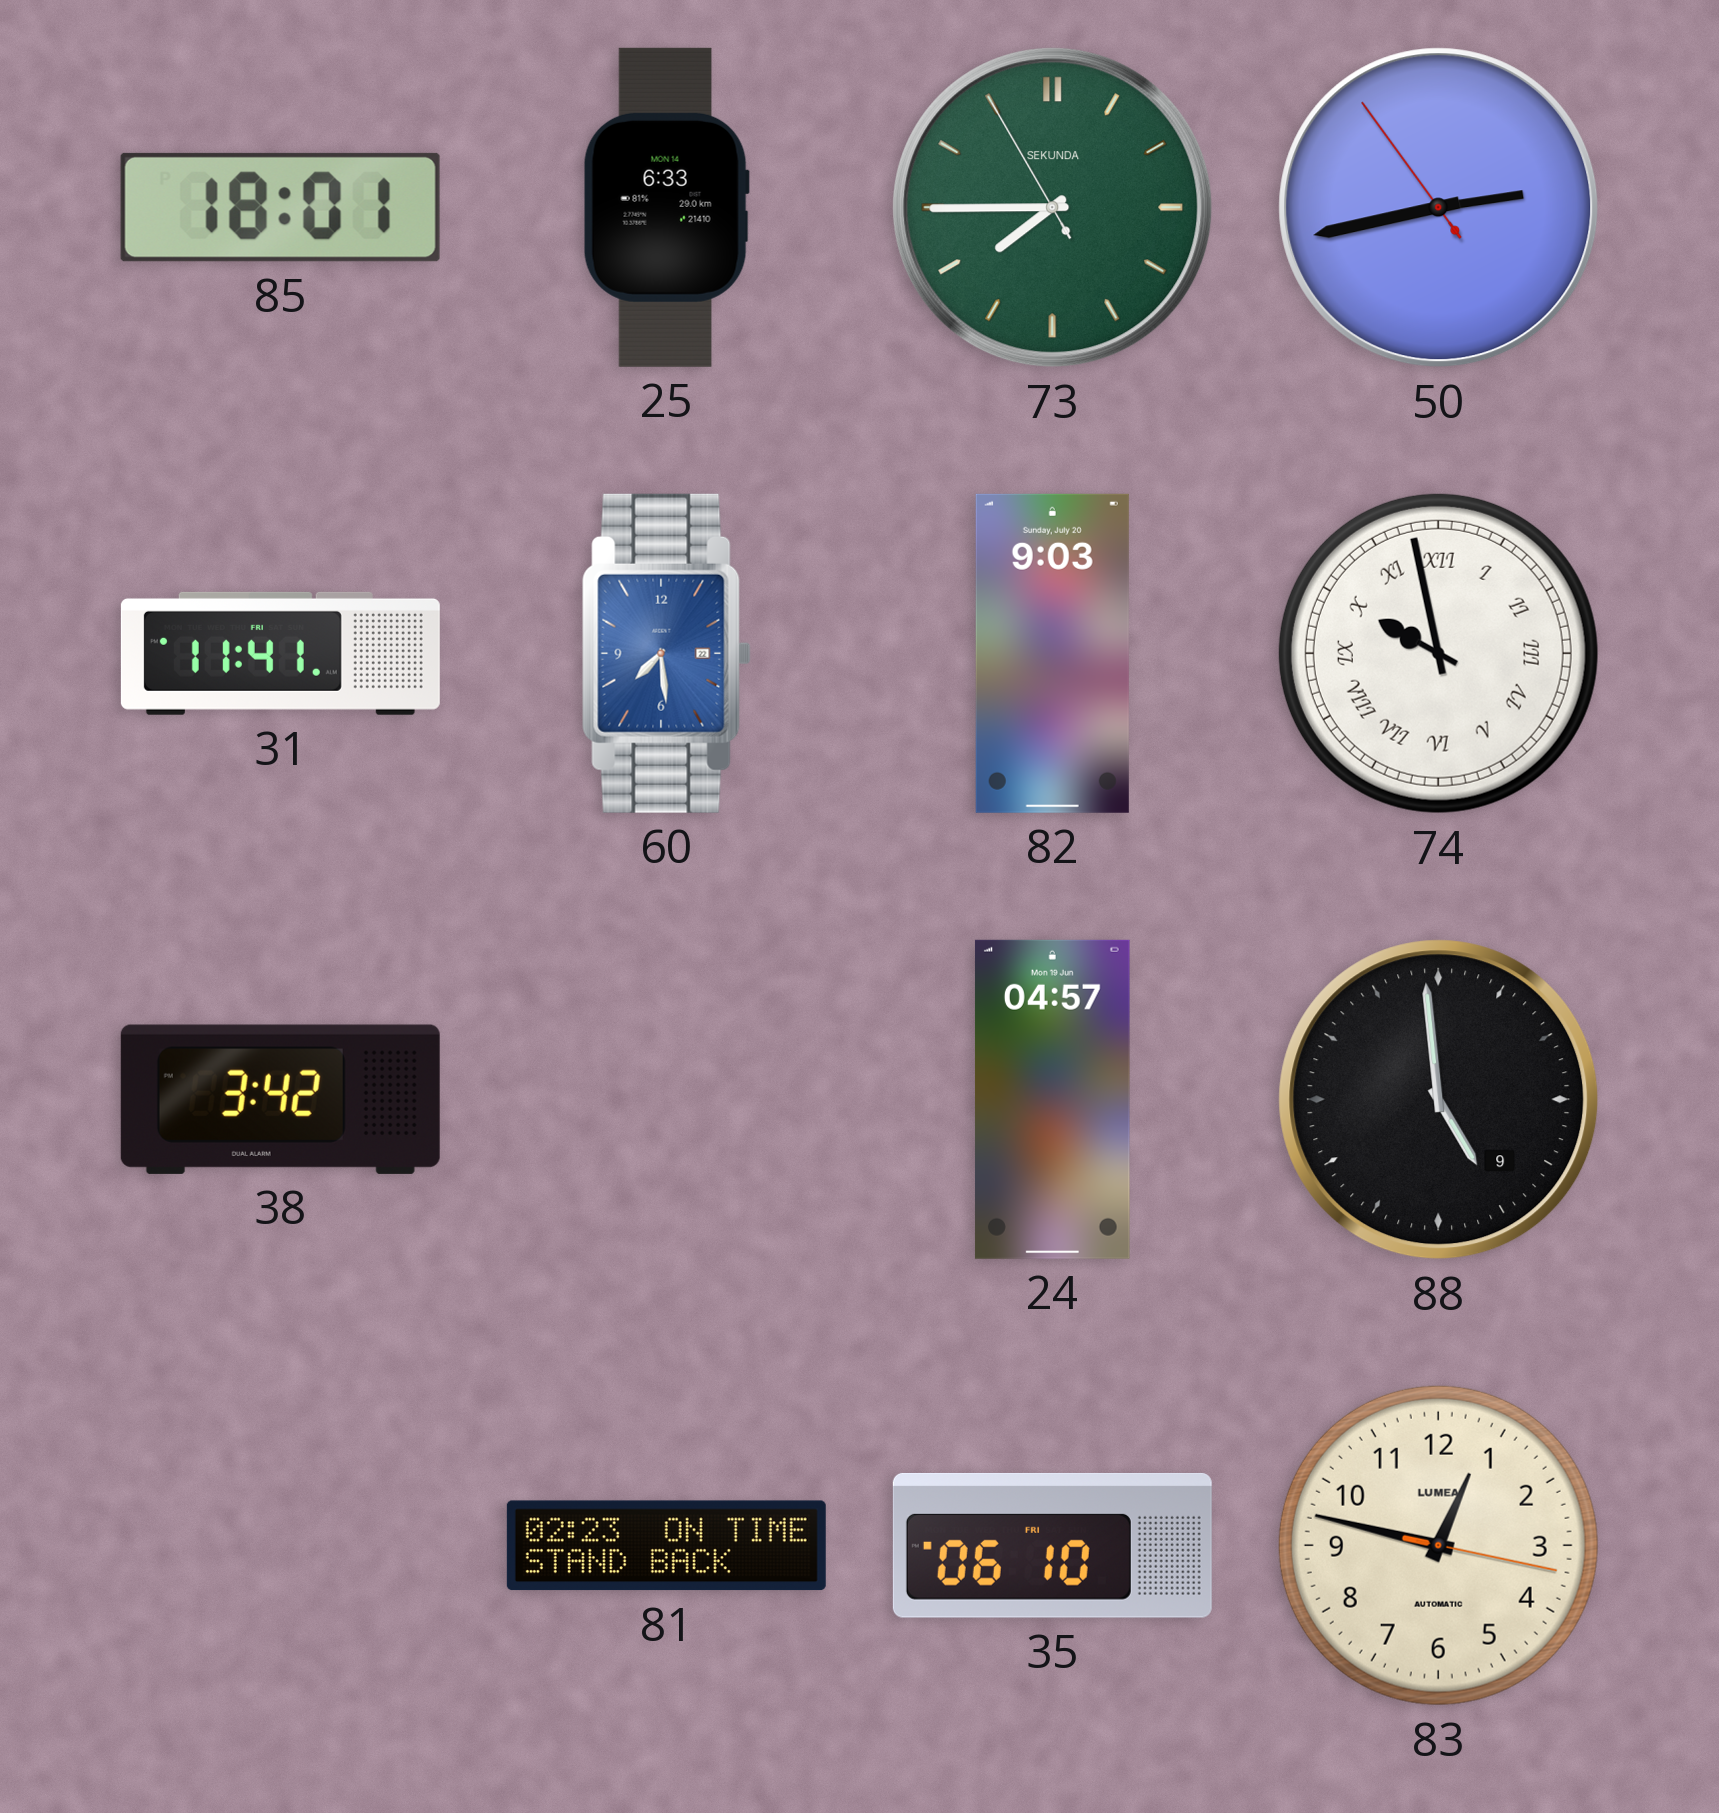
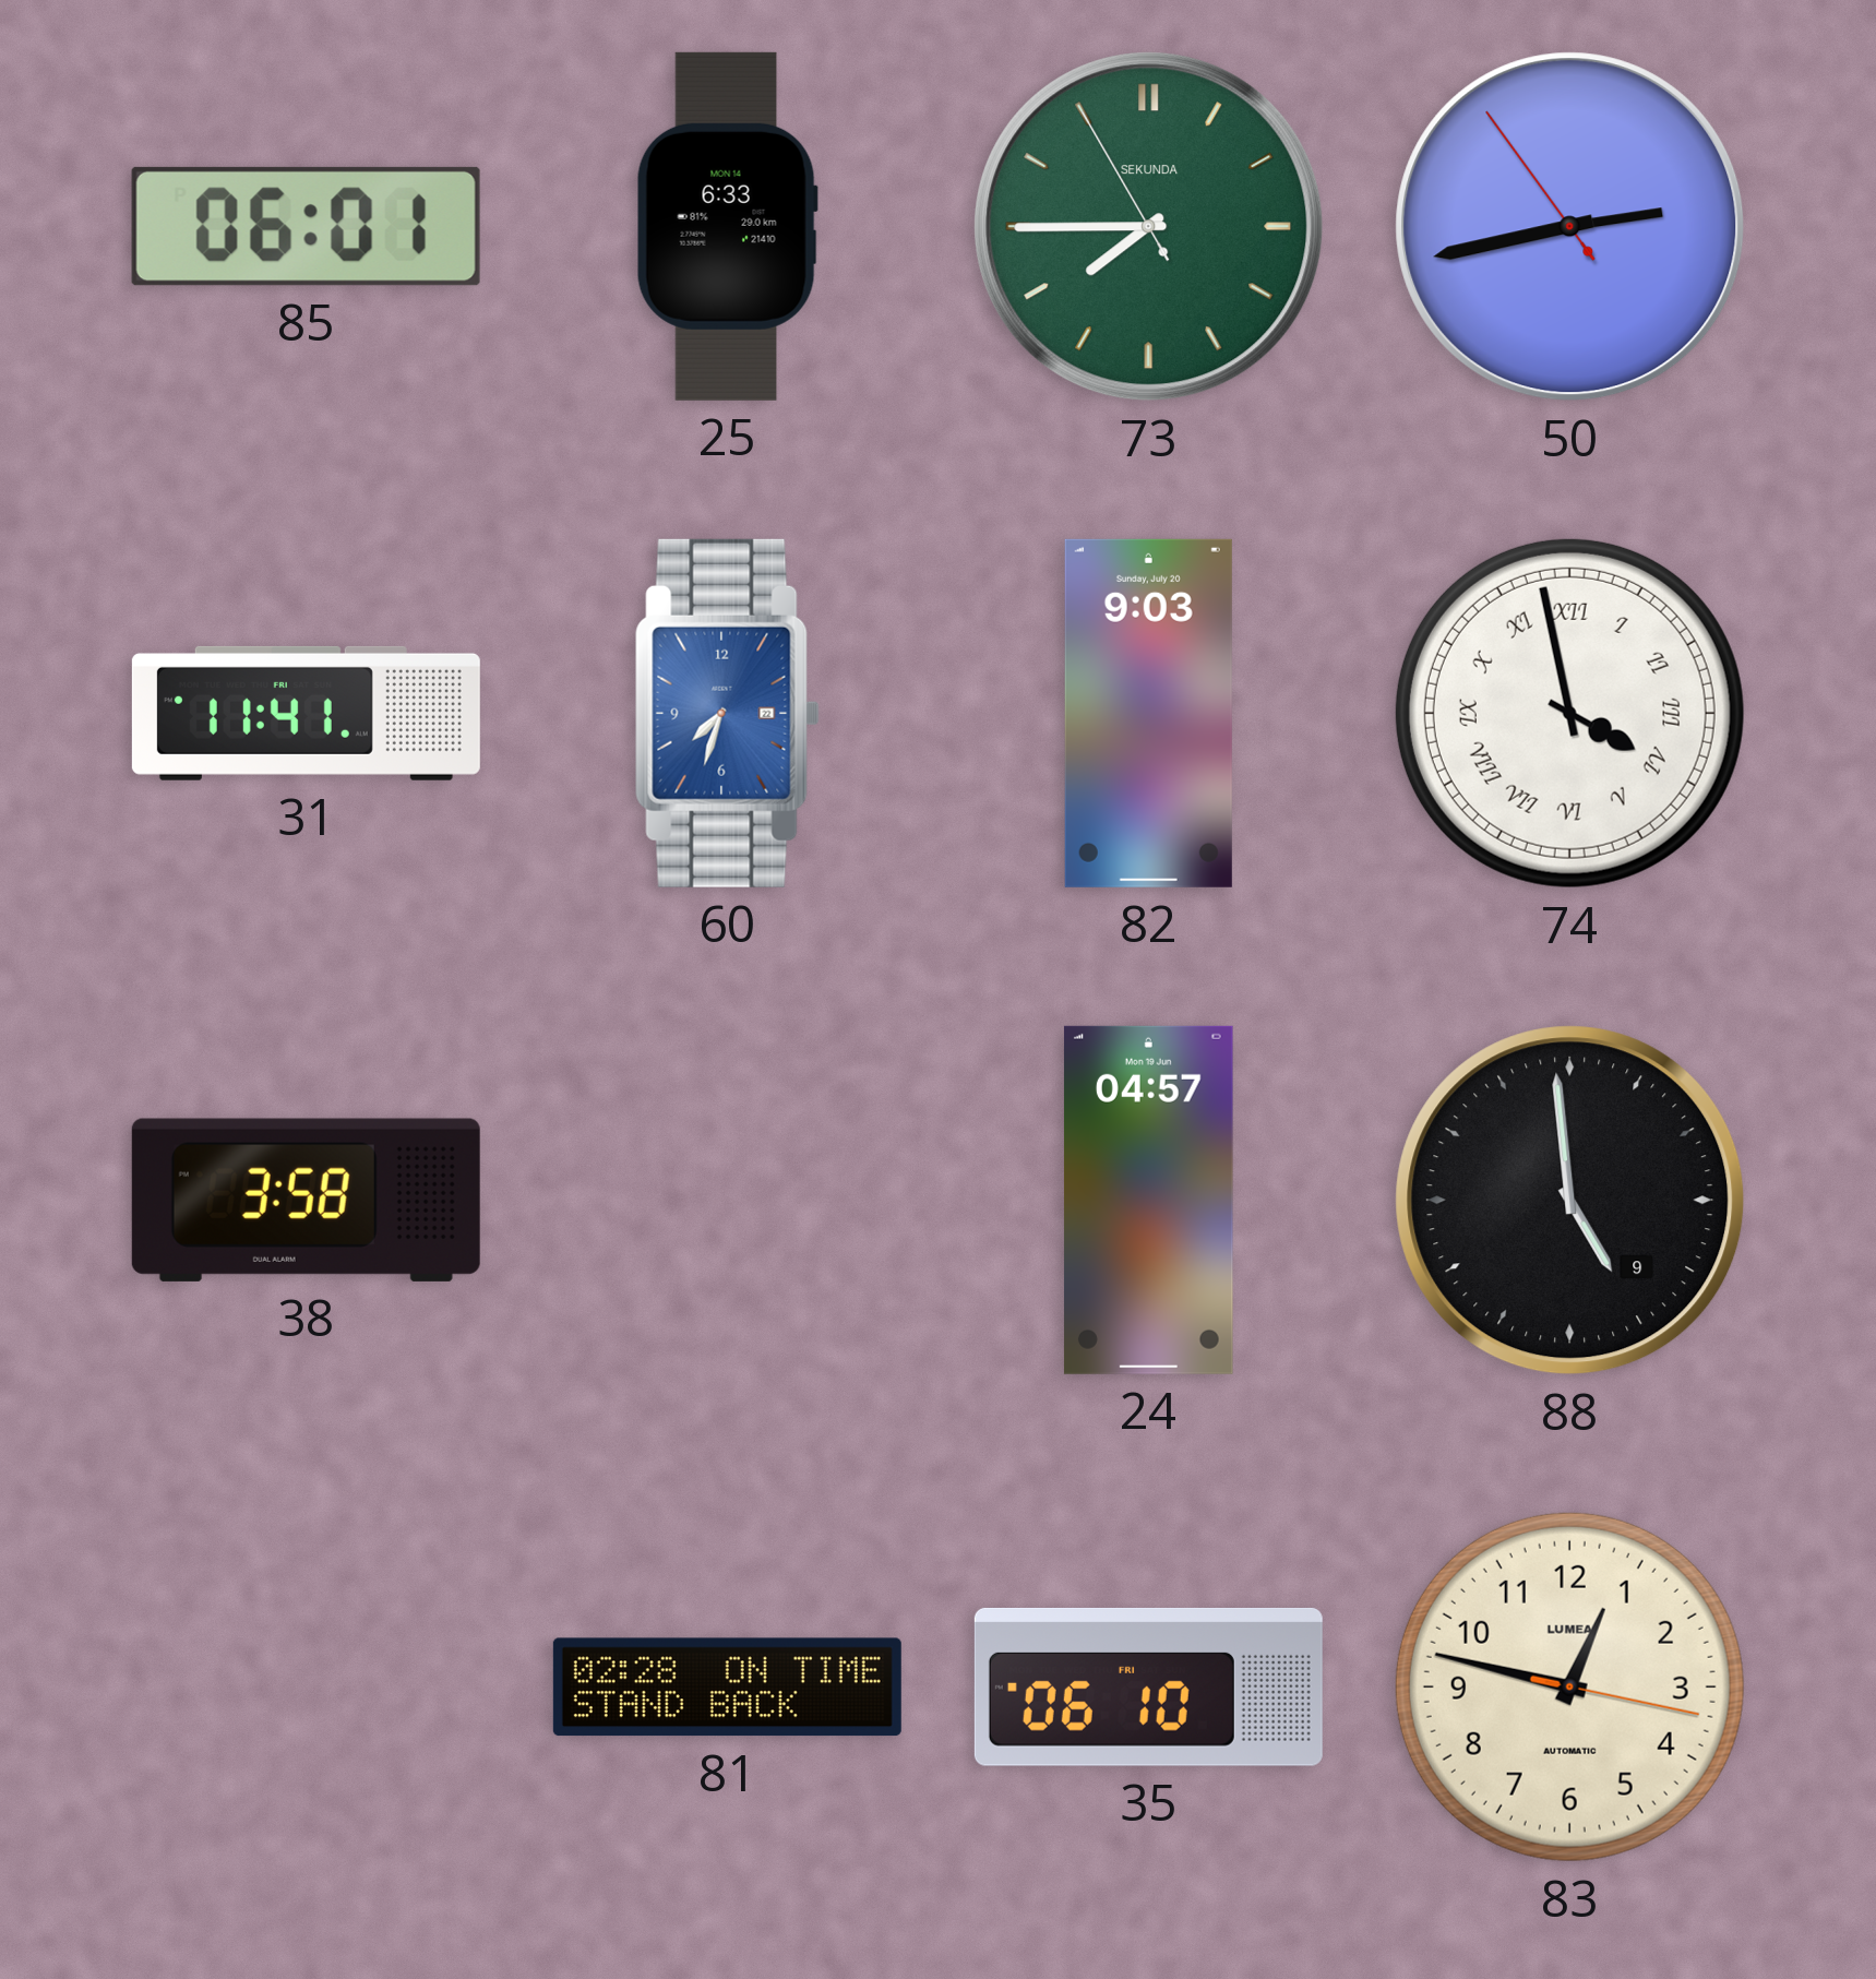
85: 18:01 -> 06:01 (306, 226)
60: 7:29 -> 7:33 (727, 713)
74: 9:58 -> 3:58 (1569, 713)
38: 3:42 -> 3:58 (306, 1200)
81: 02:23 -> 02:28 (727, 1688)
